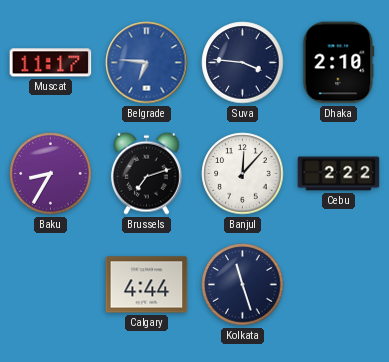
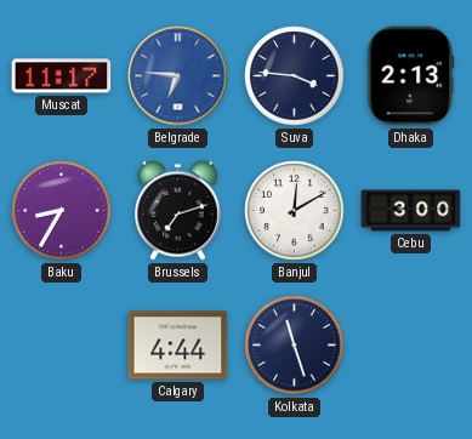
Dhaka: 2:10 -> 2:13 (411, 76)
Banjul: 12:07 -> 12:10 (295, 211)
Cebu: 2:22 -> 3:00 (411, 211)
